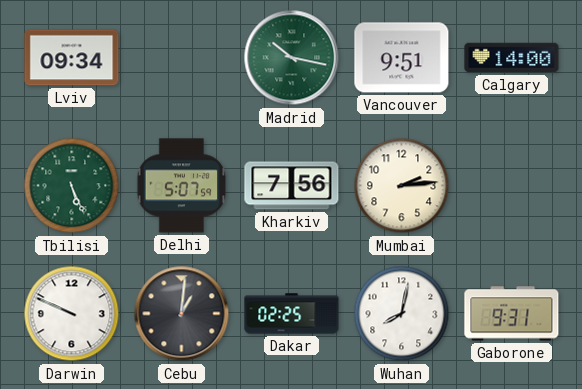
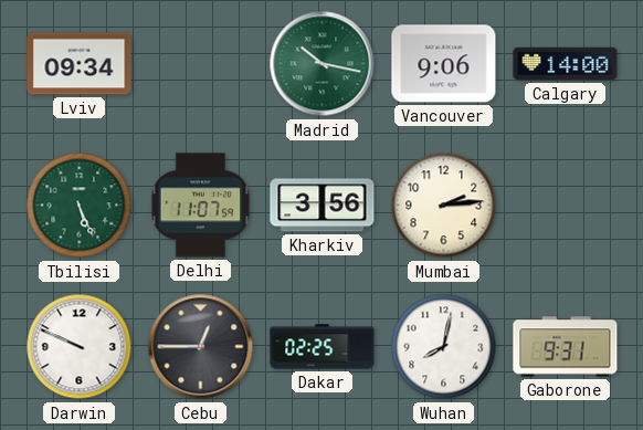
Vancouver: 9:51 -> 9:06 (444, 64)
Delhi: 5:07 -> 11:07 (201, 206)
Kharkiv: 7:56 -> 3:56 (323, 206)
Cebu: 1:01 -> 12:45 (201, 347)
